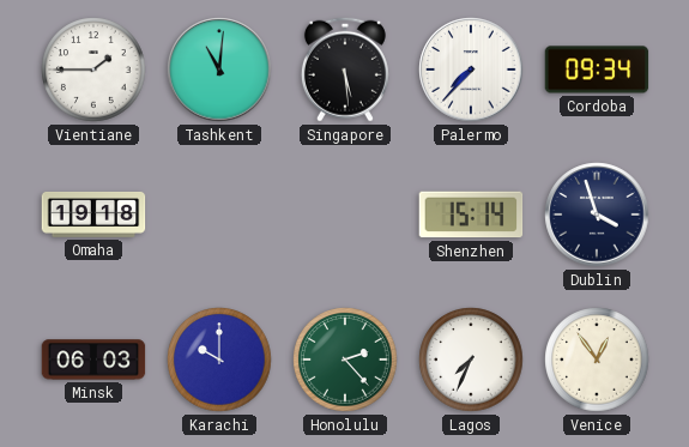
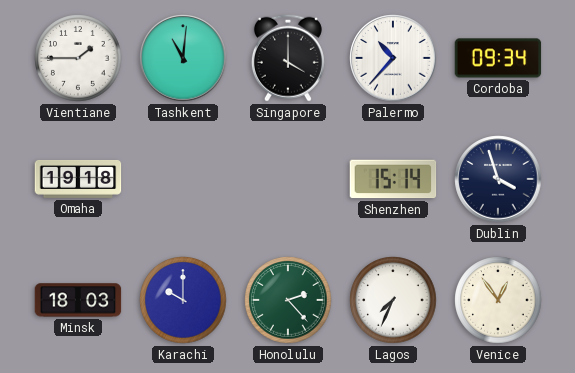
Singapore: 5:29 -> 4:00 (288, 58)
Palermo: 7:37 -> 10:37 (393, 58)
Minsk: 06:03 -> 18:03 (78, 300)
